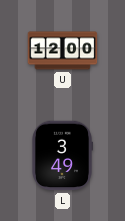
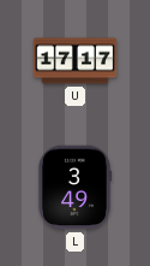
U: 12:00 -> 17:17 (76, 61)
